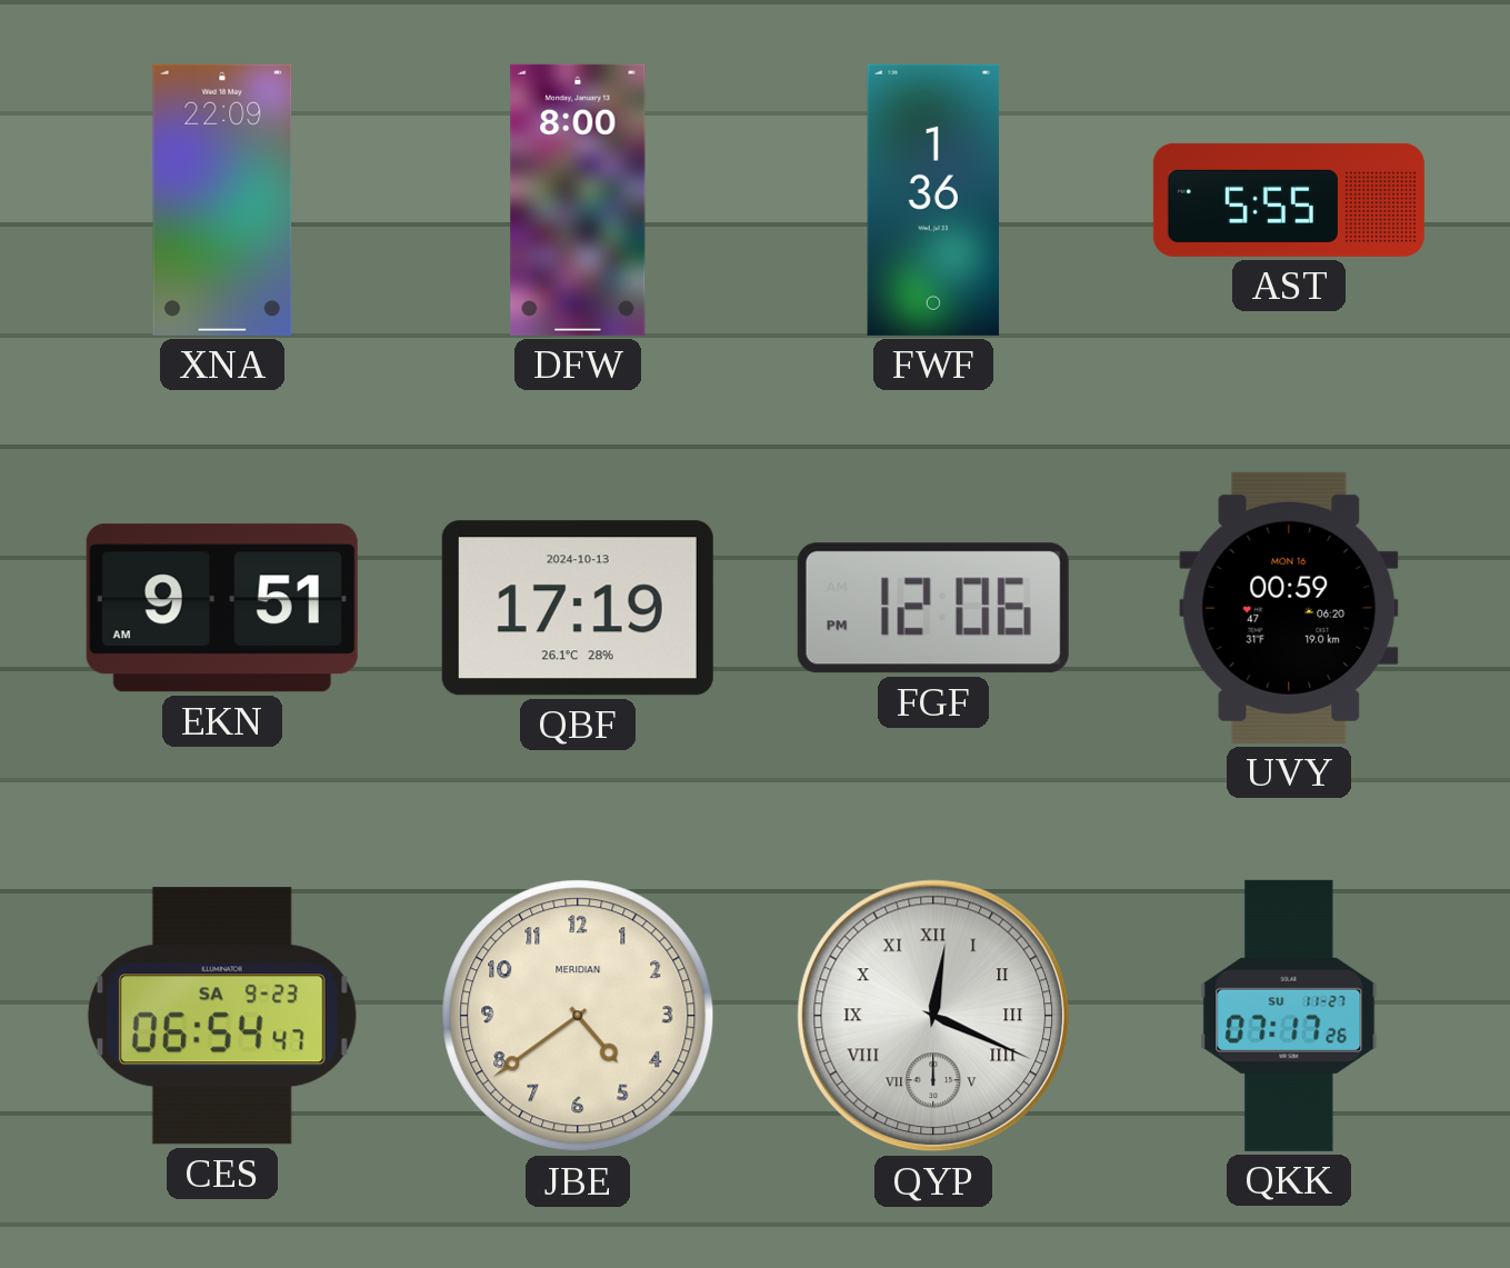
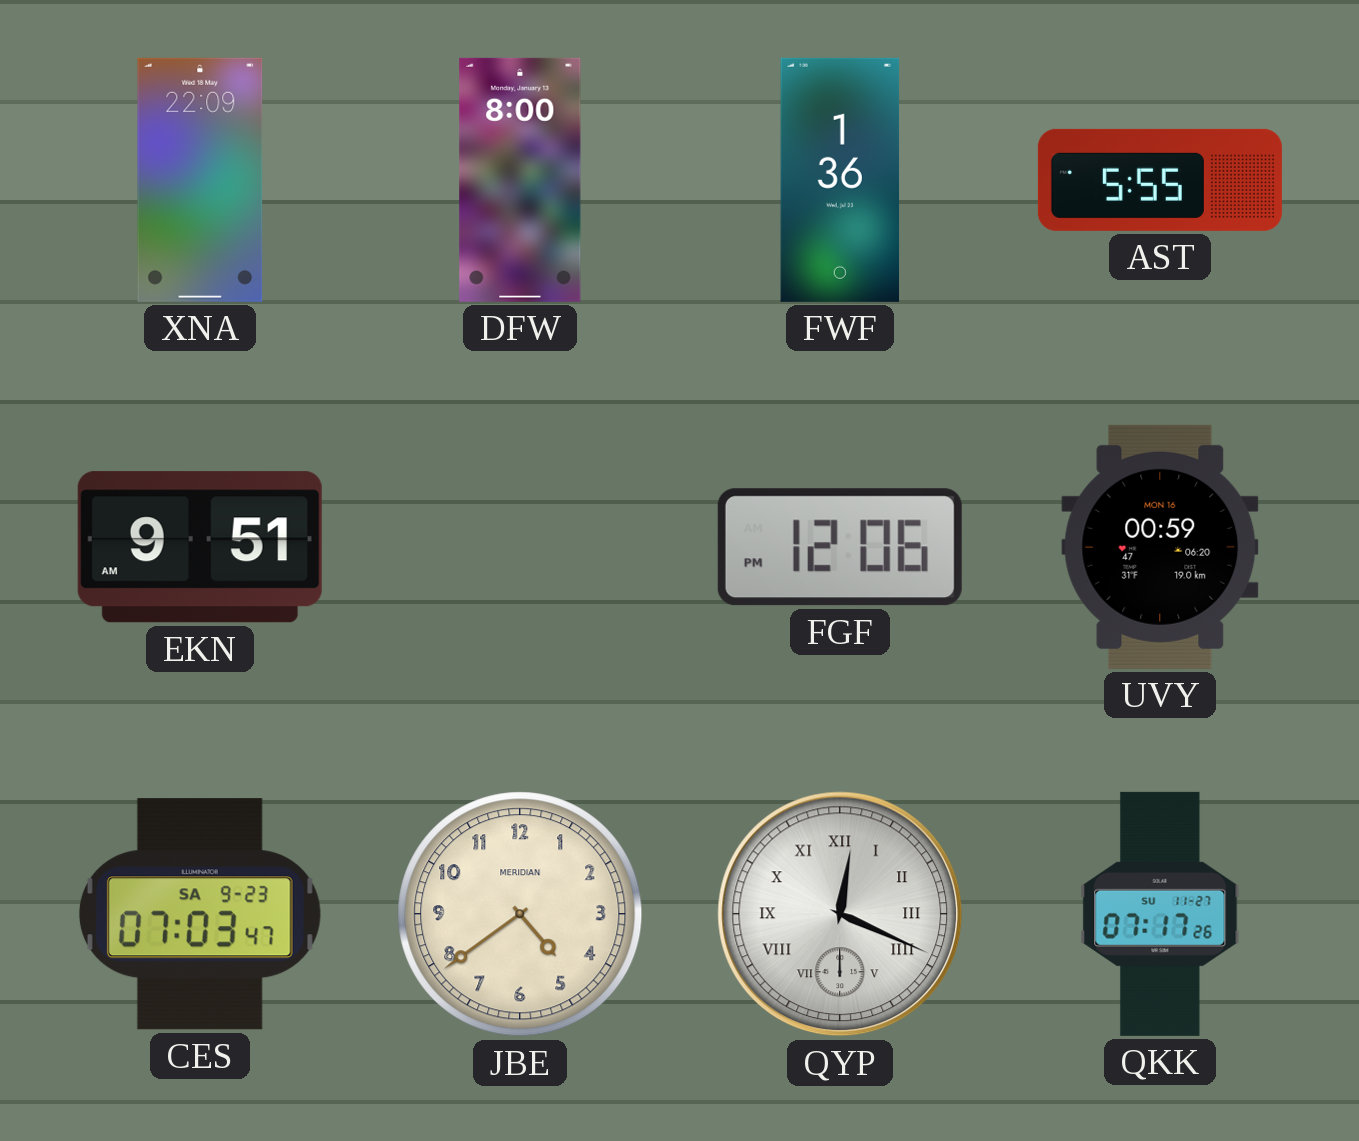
QBF: 17:19 -> none (578, 608)
CES: 06:54 -> 07:03 (200, 914)
